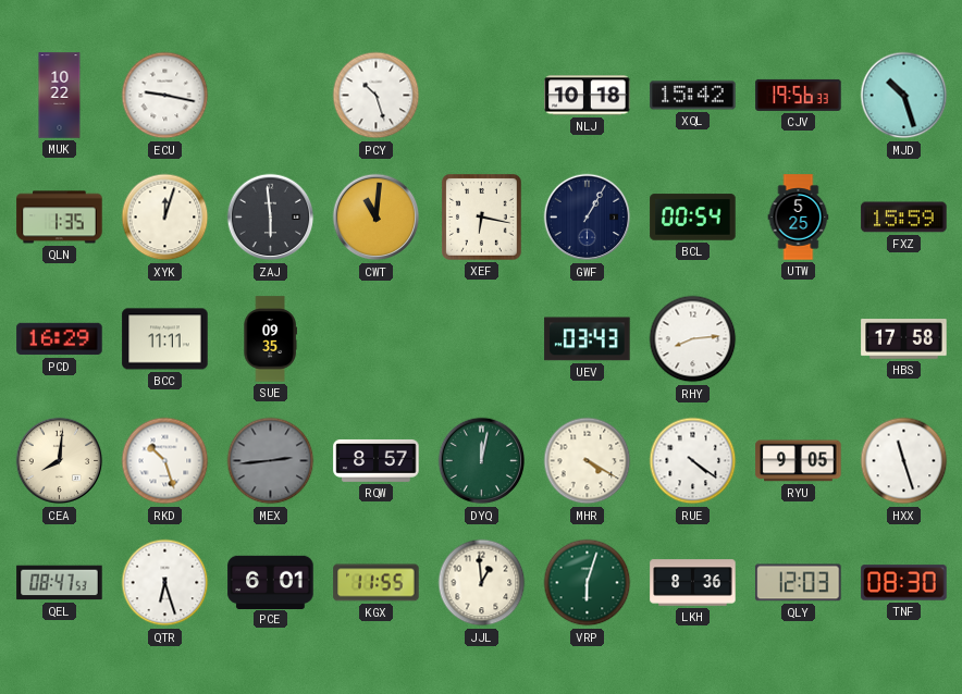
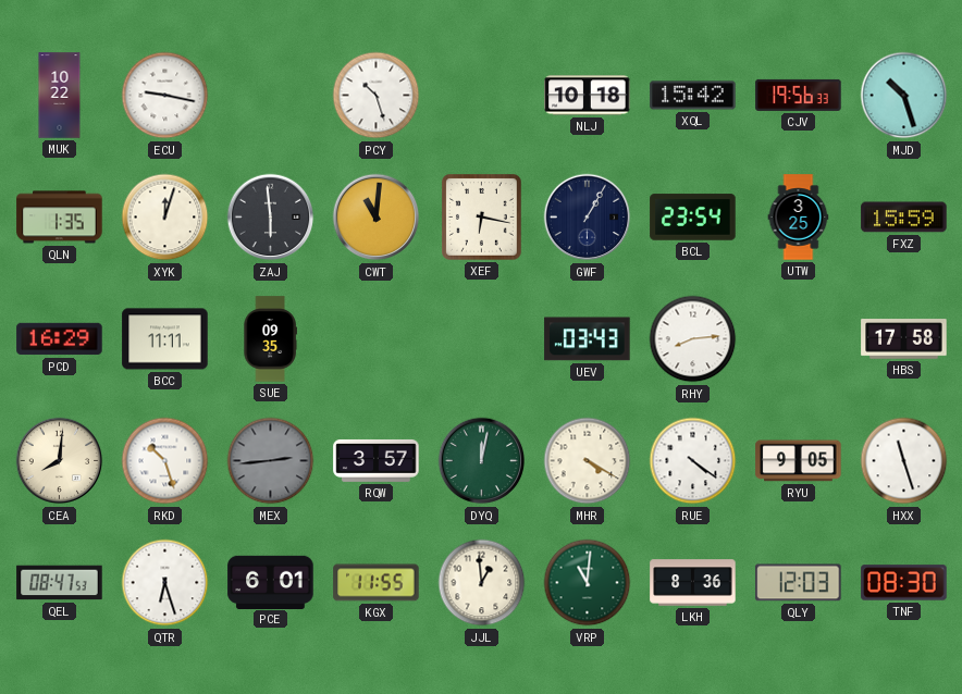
BCL: 00:54 -> 23:54 (693, 218)
UTW: 5:25 -> 3:25 (799, 218)
RQW: 8:57 -> 3:57 (377, 460)
VRP: 6:03 -> 11:01 (588, 583)
